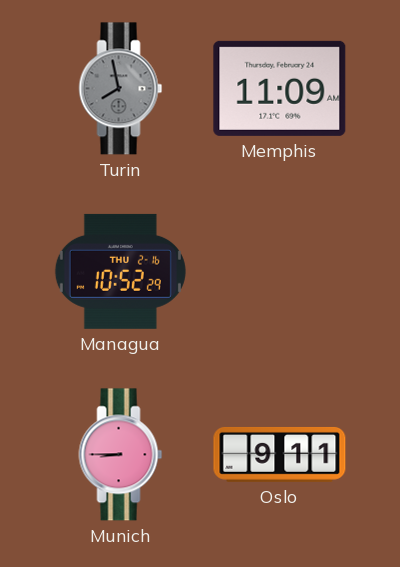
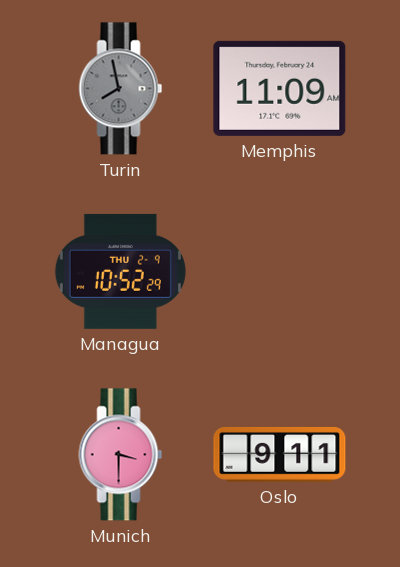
Managua date: THU 2-16 -> THU 2-9 (120, 271)
Munich: 8:45 -> 3:30 (121, 455)
